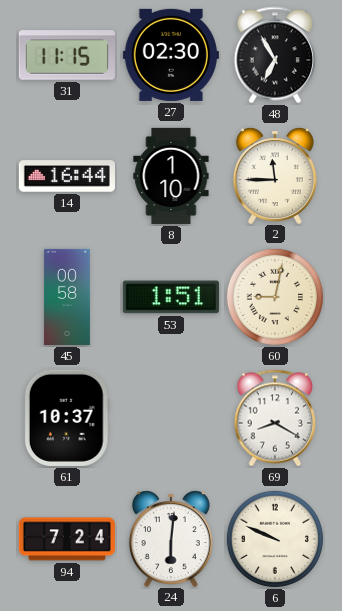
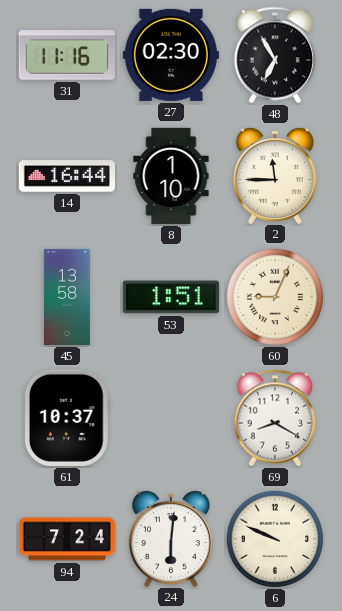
31: 11:15 -> 11:16 (67, 55)
45: 00:58 -> 13:58 (67, 297)
60: 9:02 -> 9:04 (275, 297)
